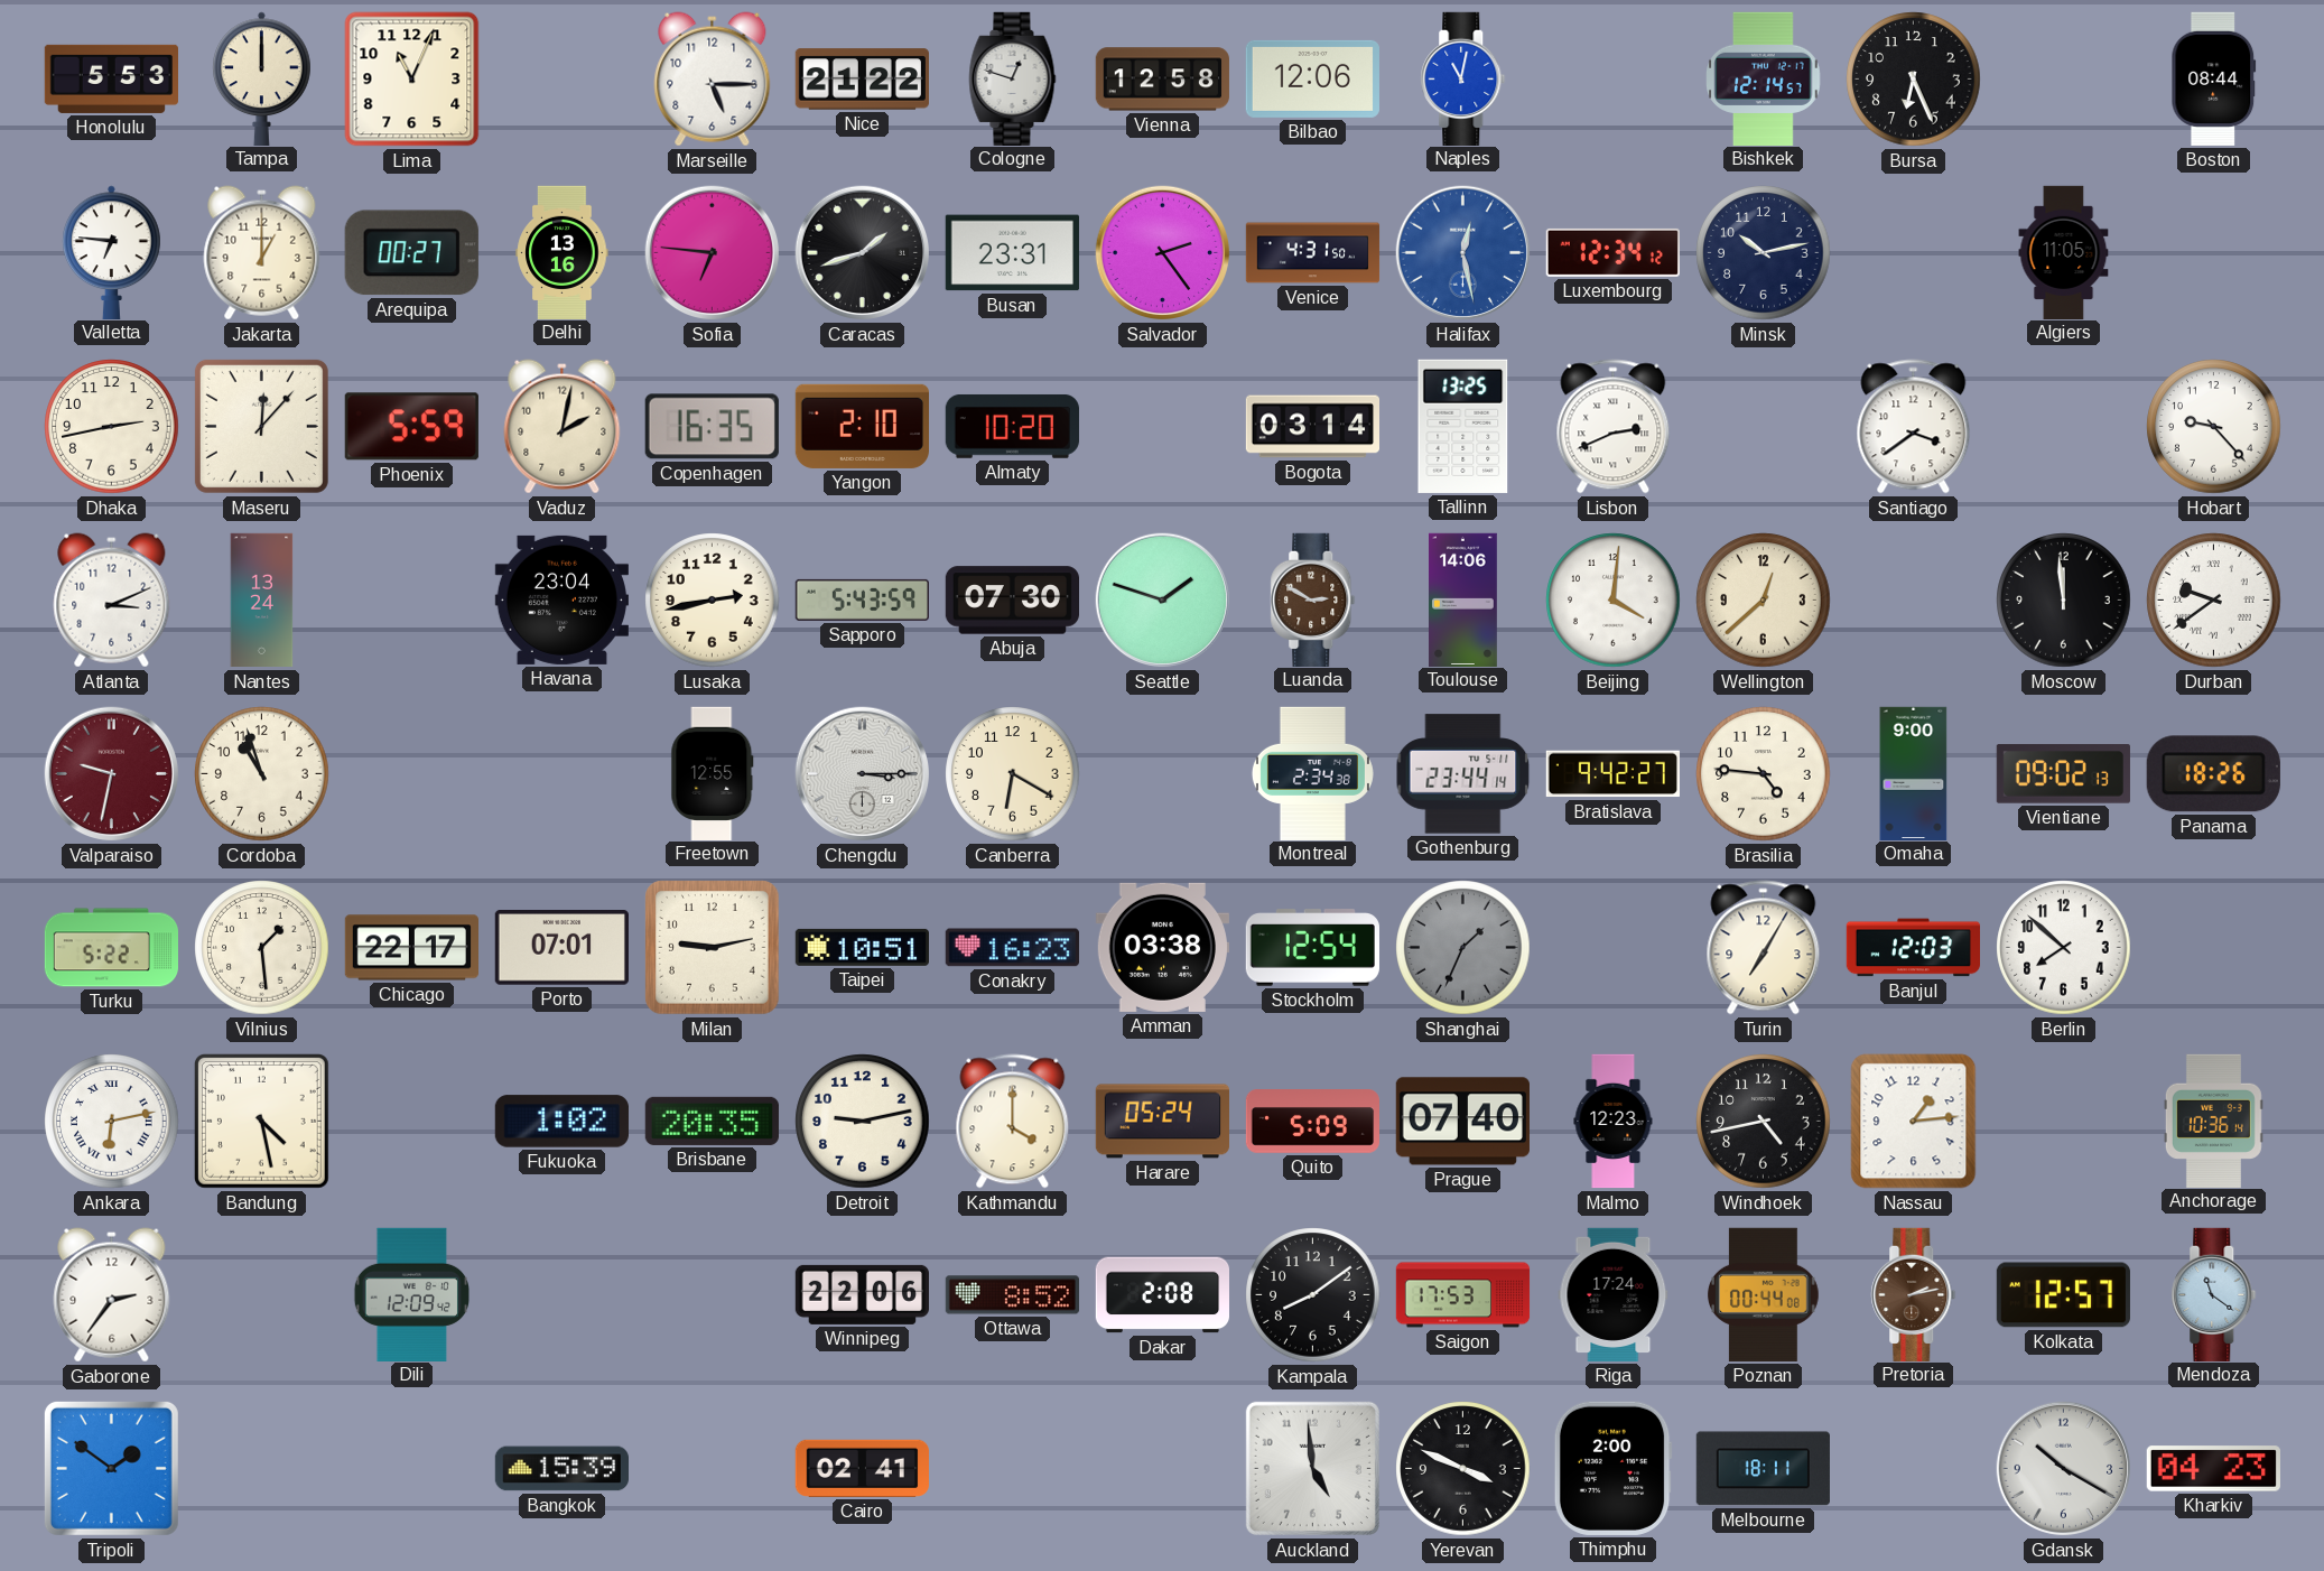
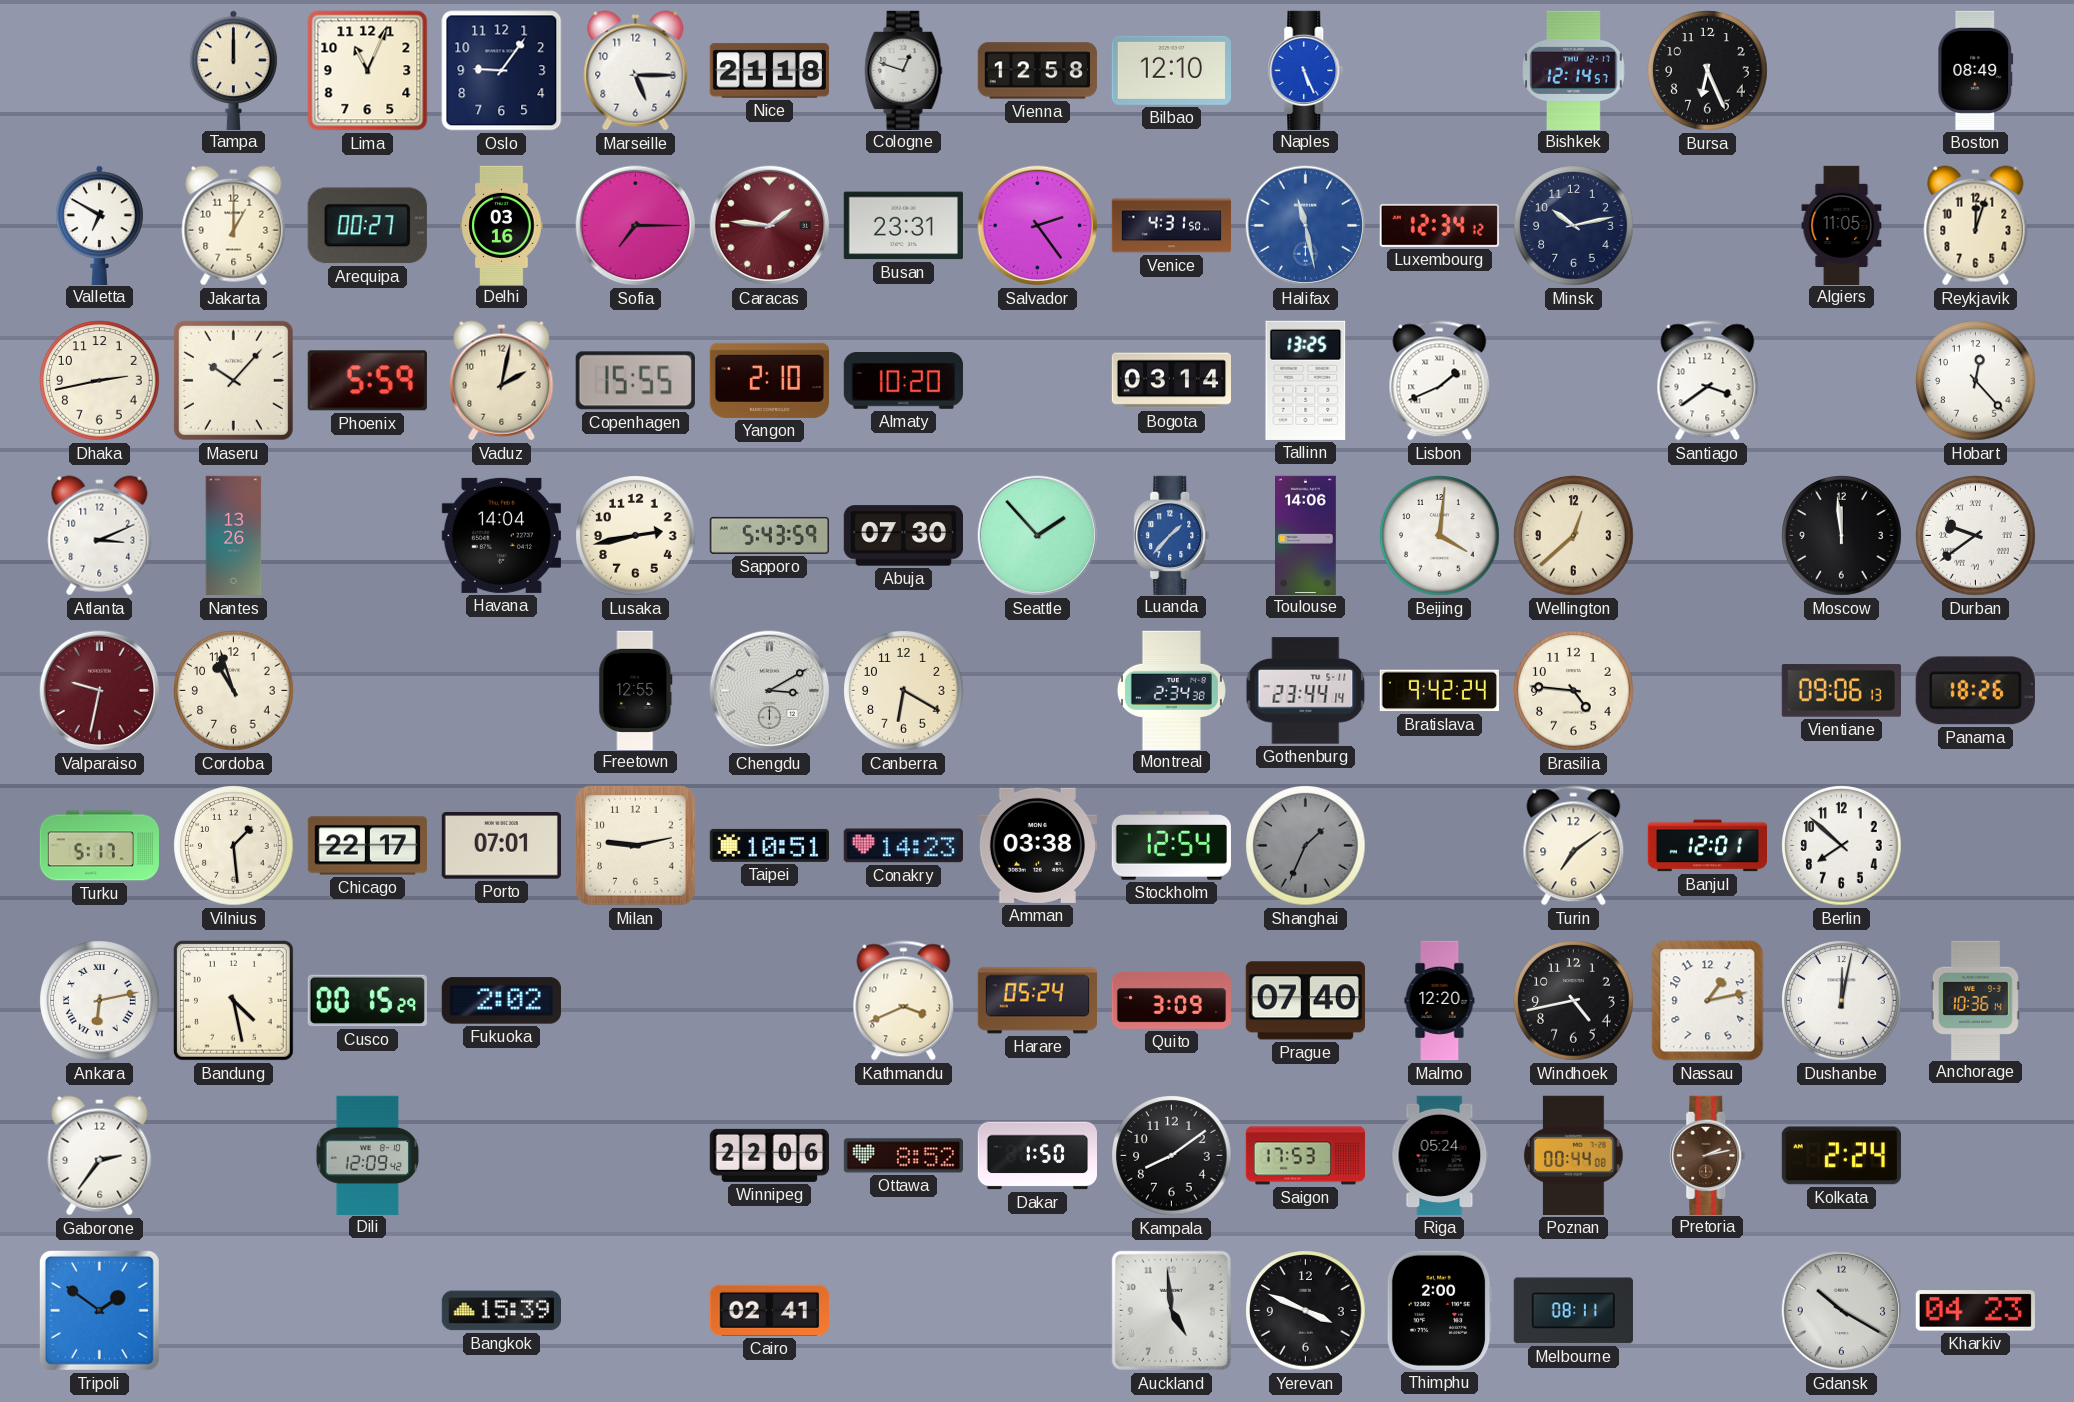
Honolulu: 5:53 -> none (111, 78)
Oslo: none -> 9:06 (502, 71)
Nice: 21:22 -> 21:18 (769, 71)
Bilbao: 12:06 -> 12:10 (1171, 70)
Naples: 11:02 -> 5:26 (1306, 70)
Boston: 08:44 -> 08:49 (1976, 70)
Valletta: 6:46 -> 6:50 (100, 225)
Delhi: 13:16 -> 03:16 (502, 225)
Sofia: 6:46 -> 7:15 (636, 226)
Caracas: 1:42 -> 1:46 (770, 226)
Caracas dial: black -> burgundy (770, 226)
Halifax: 12:28 -> 11:28 (1306, 226)
Reykjavik: none -> 12:03 (1976, 226)
Maseru: 12:07 -> 10:07 (233, 380)
Copenhagen: 16:35 -> 15:55 (635, 381)
Lisbon: 2:41 -> 1:41 (1440, 381)
Hobart: 9:23 -> 12:23 (1976, 381)
Nantes: 13:24 -> 13:26 (234, 536)
Havana: 23:04 -> 14:04 (501, 535)
Seattle: 1:48 -> 1:53 (1038, 536)
Luanda: 2:50 -> 1:37 (1172, 535)
Luanda dial: brown -> blue (1172, 535)
Chengdu: 3:15 -> 3:10 (770, 691)
Bratislava: 9:42:27 -> 9:42:24 (1439, 691)
Omaha: 9:00 -> none (1914, 773)
Vientiane: 09:02 -> 09:06 (1841, 691)
Turku: 5:22 -> 5:17 (100, 846)
Conakry: 16:23 -> 14:23 (903, 846)
Turin: 7:05 -> 7:09 (1574, 846)
Banjul: 12:03 -> 12:01 (1707, 846)
Cusco: none -> 00:15 (367, 1001)
Fukuoka: 1:02 -> 2:02 (501, 1001)
Brisbane: 20:35 -> none (712, 1121)
Detroit: 9:13 -> none (863, 1122)
Kathmandu: 4:00 -> 3:41 (904, 1001)
Quito: 5:09 -> 3:09 (1171, 1001)
Malmo: 12:23 -> 12:20 (1440, 1001)
Nassau: 1:14 -> 1:13 (1708, 1001)
Dushanbe: none -> 12:02 (1842, 1001)
Dakar: 2:08 -> 1:50 (1037, 1156)
Riga: 17:24 -> 05:24 (1440, 1155)
Kolkata: 12:57 -> 2:24 (1841, 1156)
Mendoza: 11:21 -> none (2214, 1294)
Melbourne: 18:11 -> 08:11 (1573, 1311)
